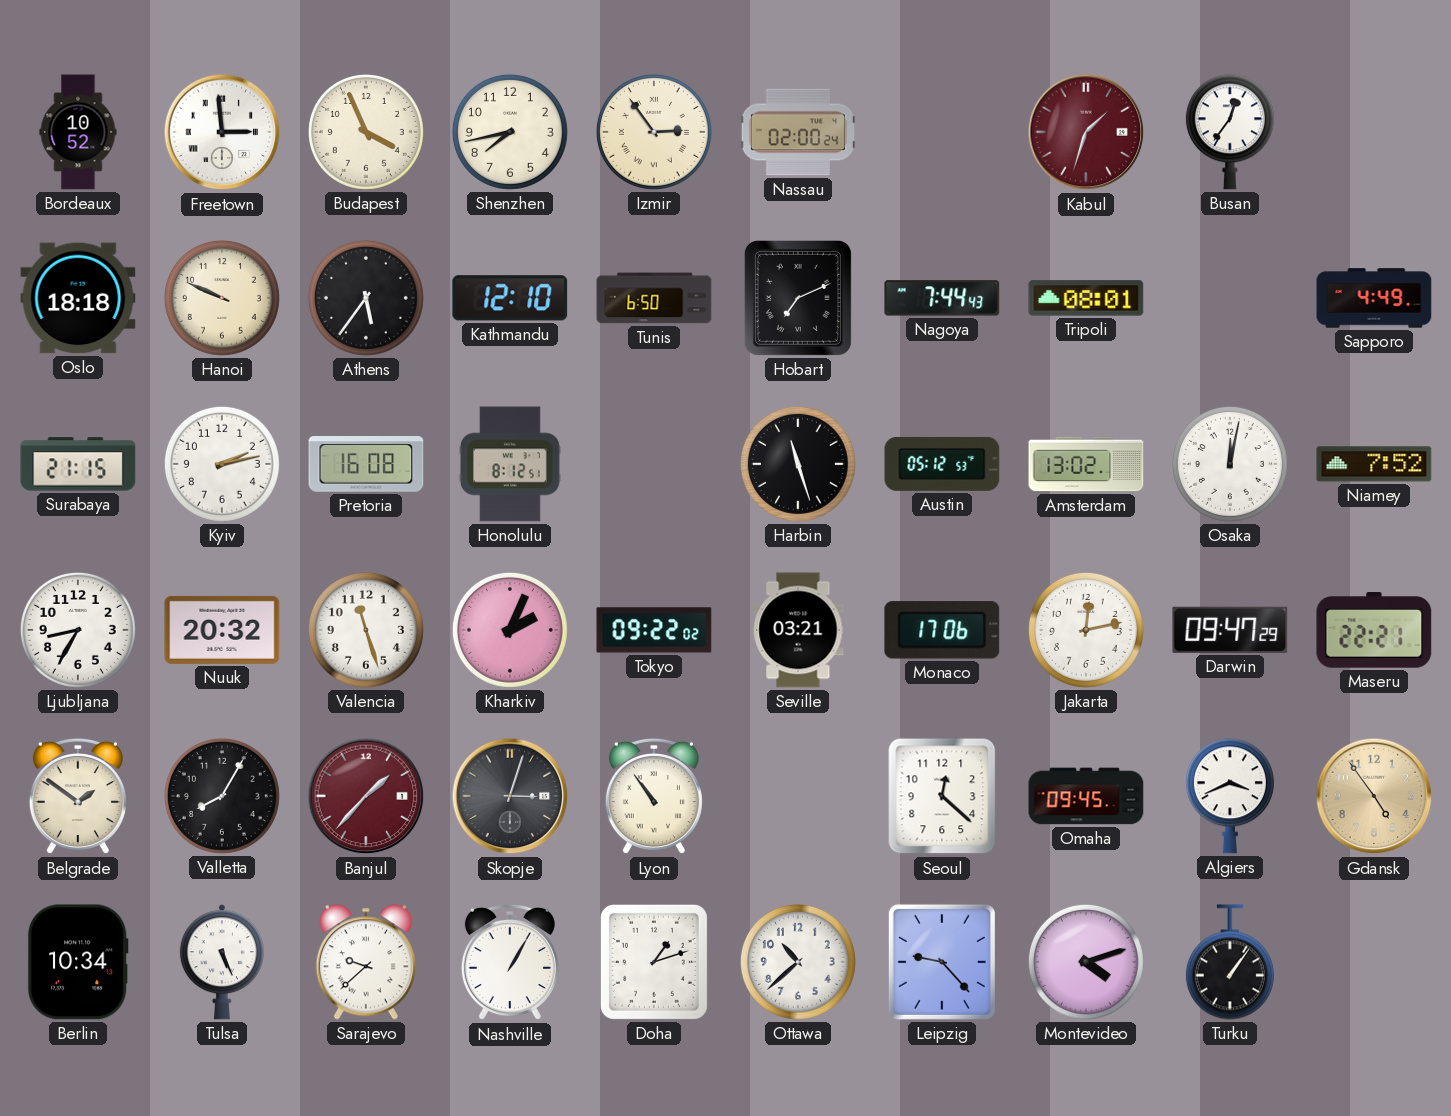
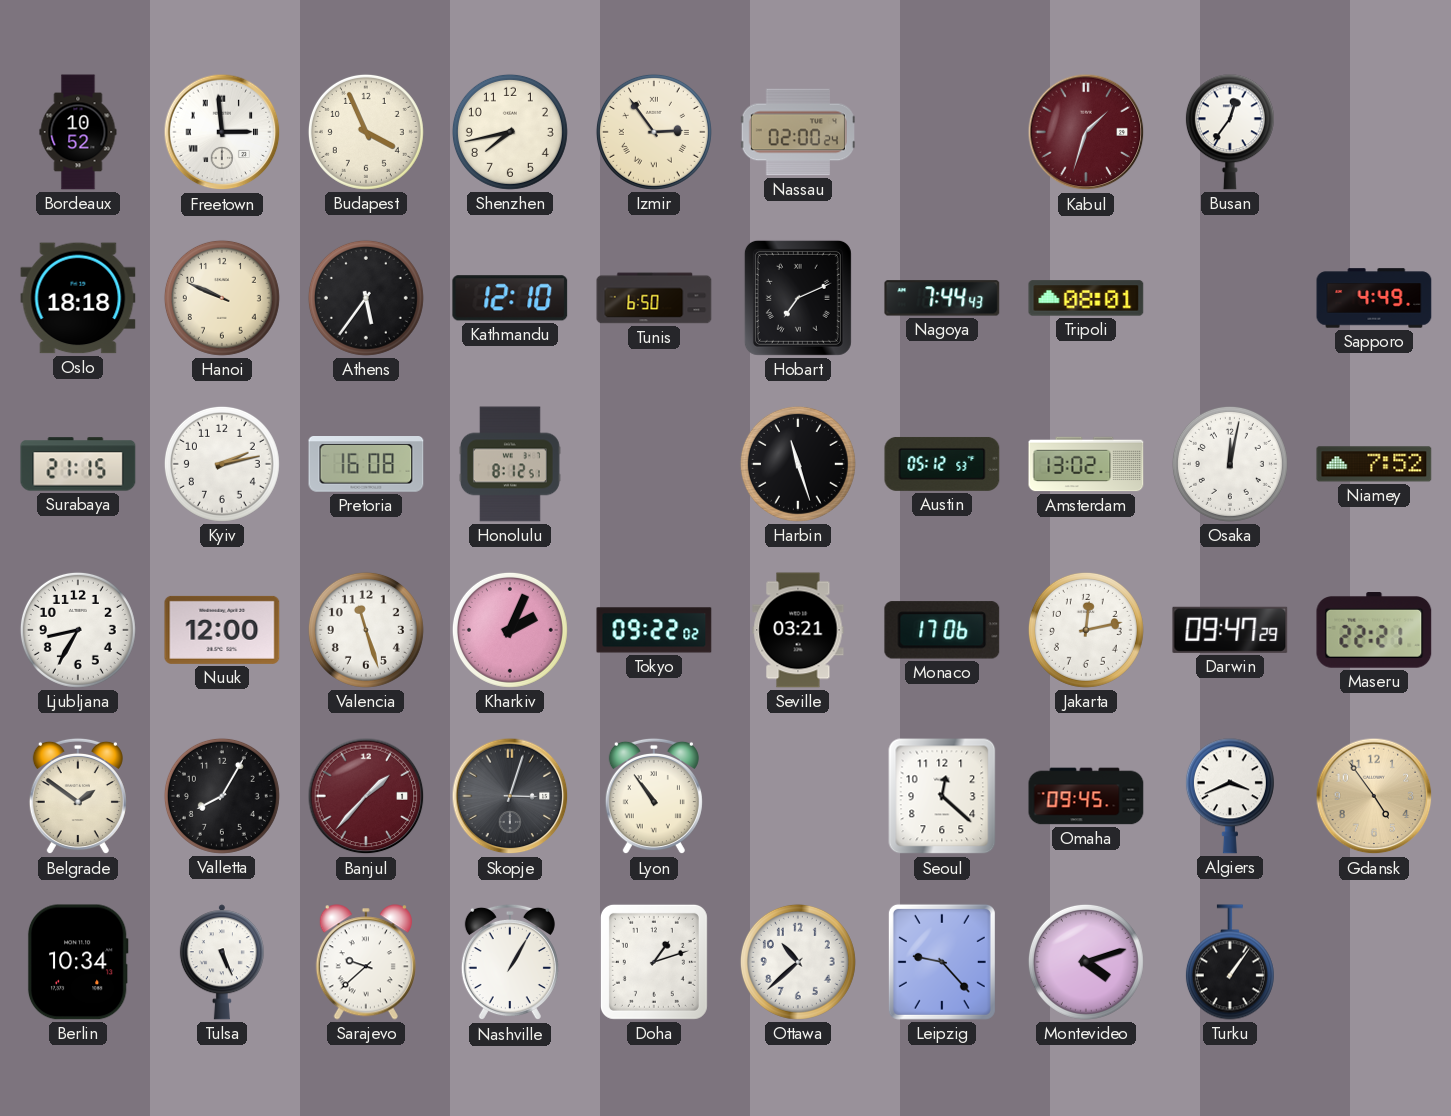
Nuuk: 20:32 -> 12:00 (222, 630)
